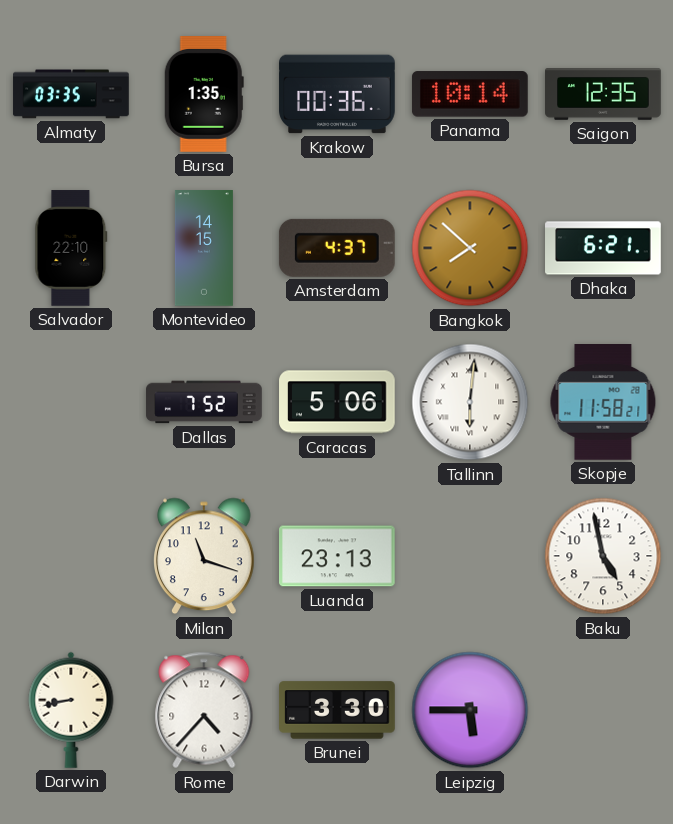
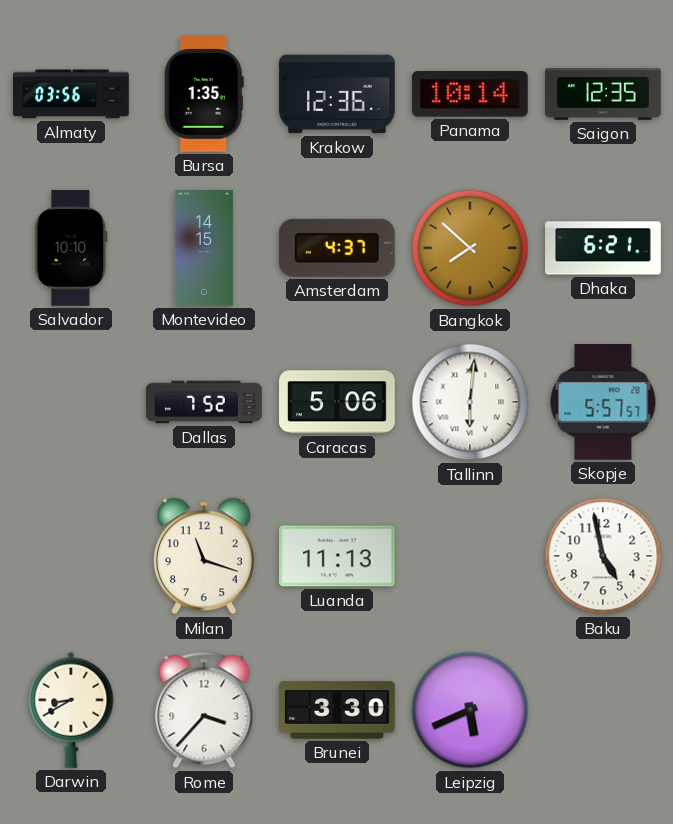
Almaty: 03:35 -> 03:56 (71, 94)
Krakow: 00:36 -> 12:36 (337, 94)
Salvador: 22:10 -> 10:10 (71, 248)
Skopje: 11:58 -> 5:57 (603, 403)
Luanda: 23:13 -> 11:13 (338, 556)
Darwin: 8:43 -> 8:40 (71, 710)
Rome: 4:37 -> 3:37 (204, 710)
Leipzig: 5:45 -> 5:41 (470, 710)
